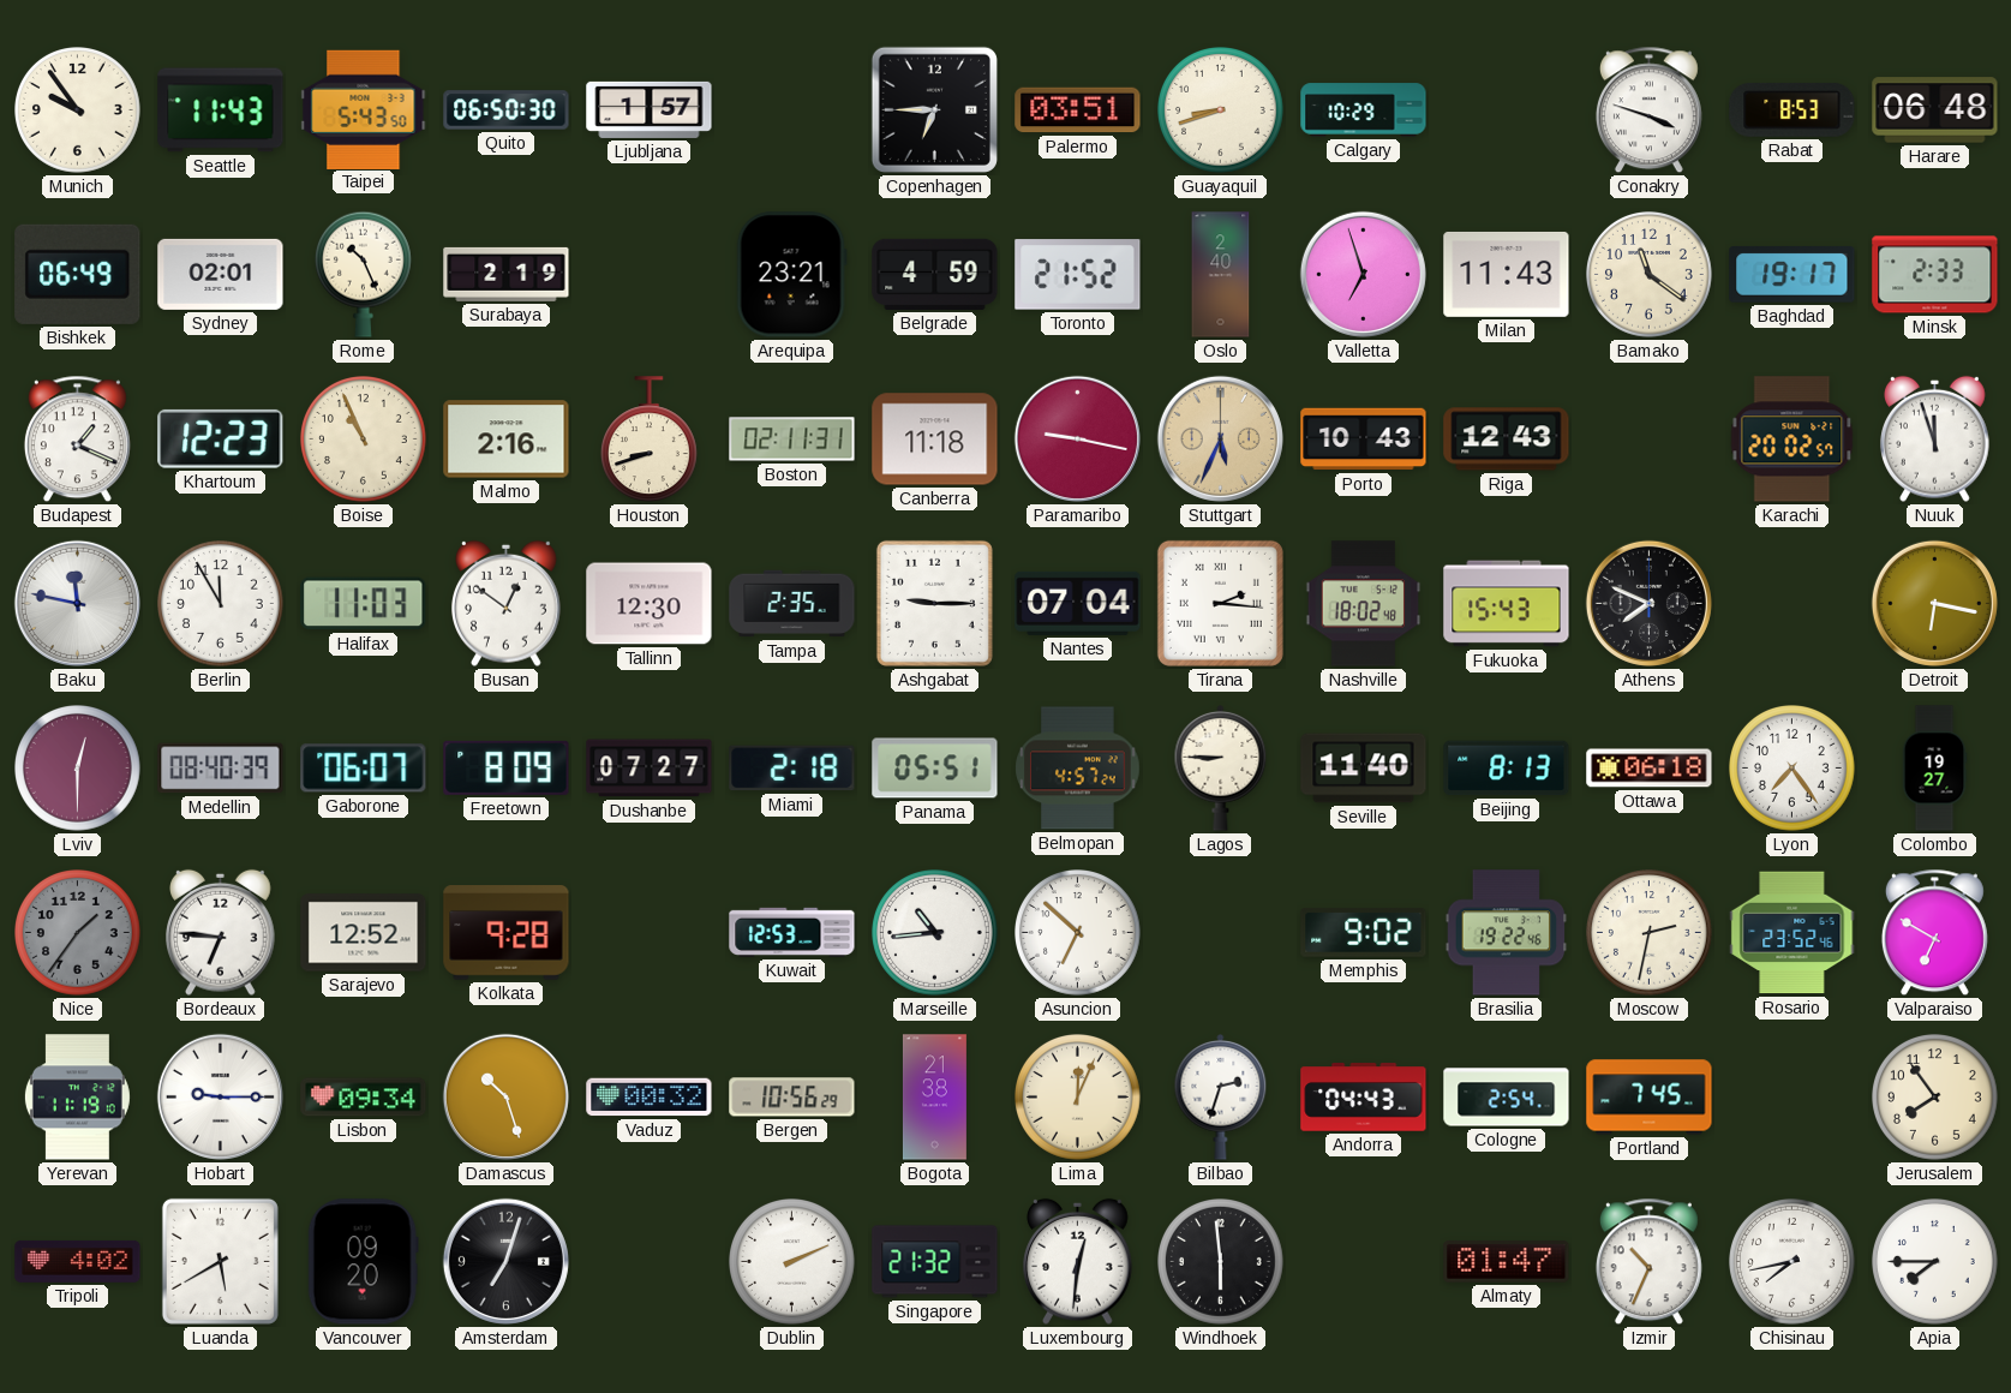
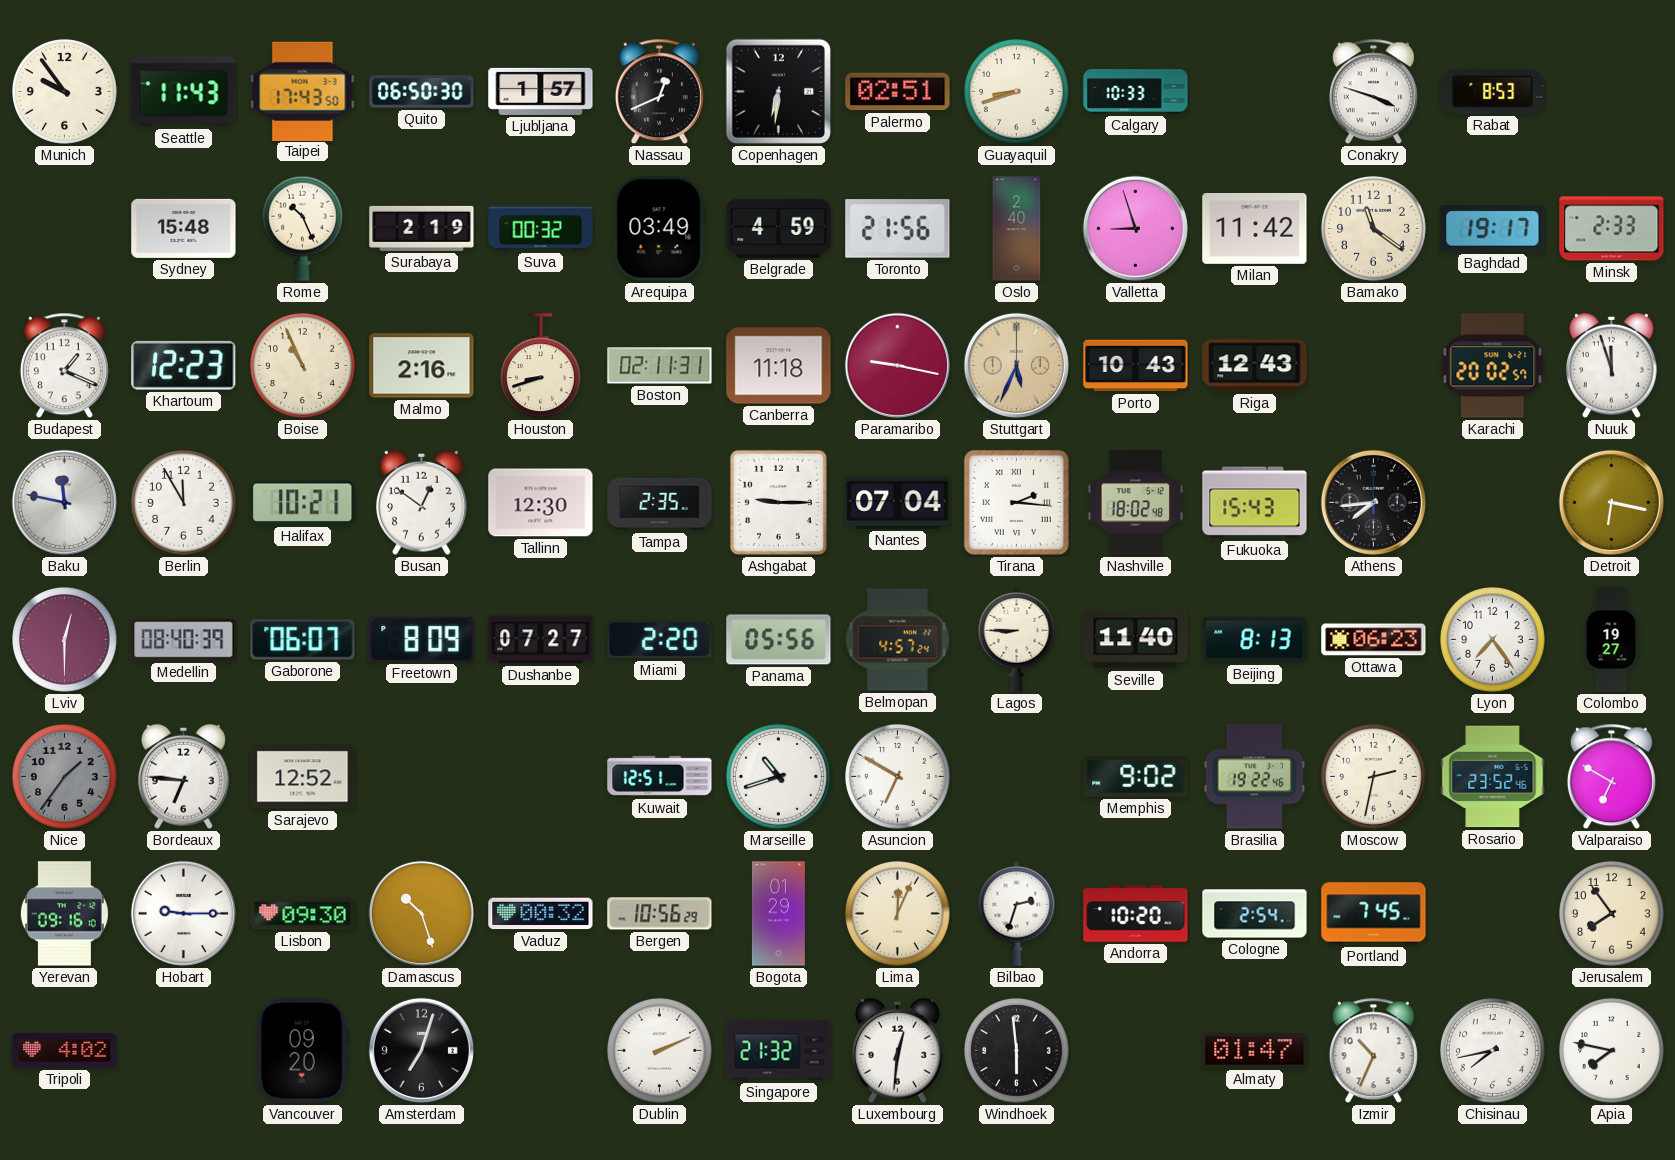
Taipei: 5:43 -> 17:43 (303, 91)
Nassau: none -> 12:41 (659, 92)
Copenhagen: 6:45 -> 6:31 (778, 91)
Palermo: 03:51 -> 02:51 (898, 92)
Calgary: 10:29 -> 10:33 (1136, 92)
Harare: 06:48 -> none (1935, 110)
Bishkek: 06:49 -> none (78, 274)
Sydney: 02:01 -> 15:48 (184, 228)
Suva: none -> 00:32 (541, 229)
Arequipa: 23:21 -> 03:49 (659, 229)
Toronto: 21:52 -> 21:56 (898, 229)
Valletta: 6:57 -> 8:57 (1135, 228)
Milan: 11:43 -> 11:42 (1255, 228)
Halifax: 11:03 -> 10:21 (303, 503)
Athens: 7:49 -> 7:44 (1373, 502)
Miami: 2:18 -> 2:20 (660, 640)
Panama: 05:51 -> 05:56 (779, 640)
Ottawa: 06:18 -> 06:23 (1374, 640)
Kolkata: 9:28 -> none (507, 933)
Kuwait: 12:53 -> 12:51 (660, 776)
Marseille: 10:44 -> 10:42 (779, 777)
Asuncion: 6:52 -> 6:50 (898, 777)
Yerevan: 11:19 -> 09:16 (64, 914)
Lisbon: 09:34 -> 09:30 (303, 914)
Bogota: 21:38 -> 01:29 (778, 914)
Andorra: 04:43 -> 10:20 (1136, 914)
Luanda: 5:40 -> none (220, 1261)
Apia: 7:45 -> 7:47 (1612, 1051)
